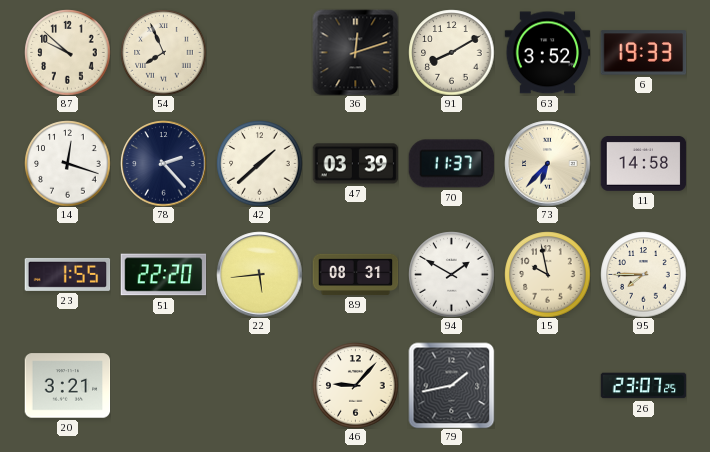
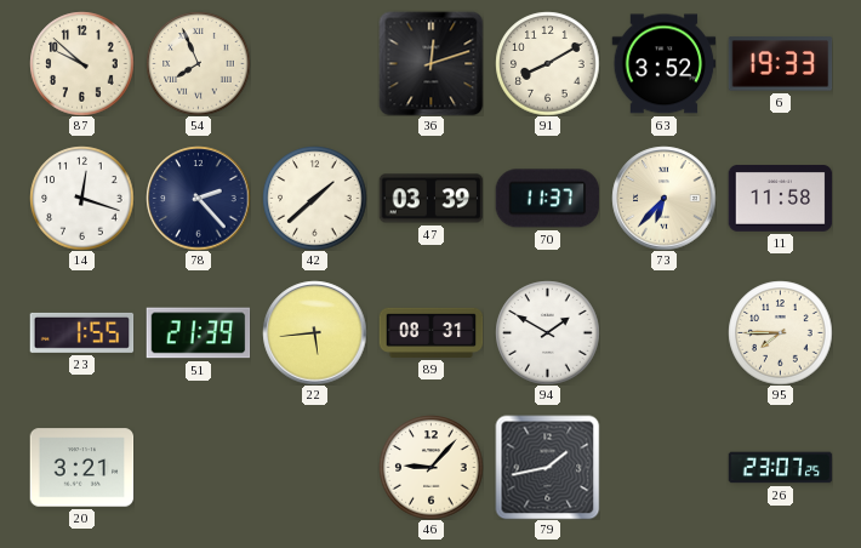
11: 14:58 -> 11:58 (780, 199)
51: 22:20 -> 21:39 (198, 333)
15: 9:58 -> none (547, 274)
